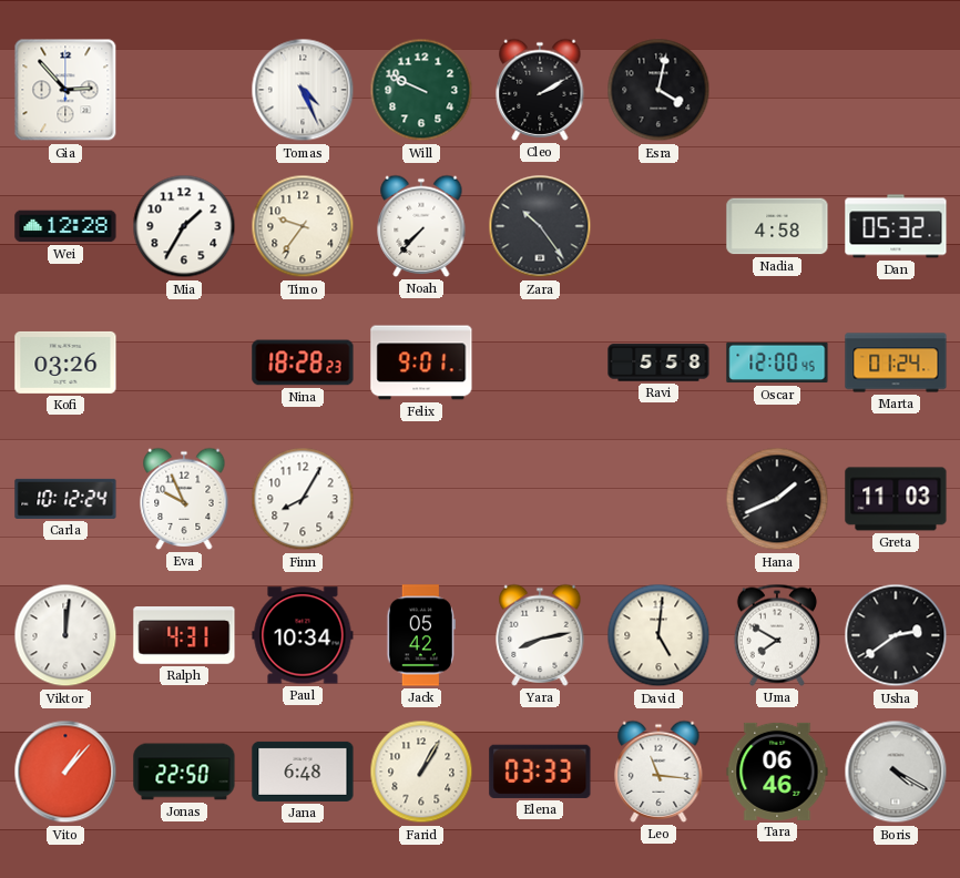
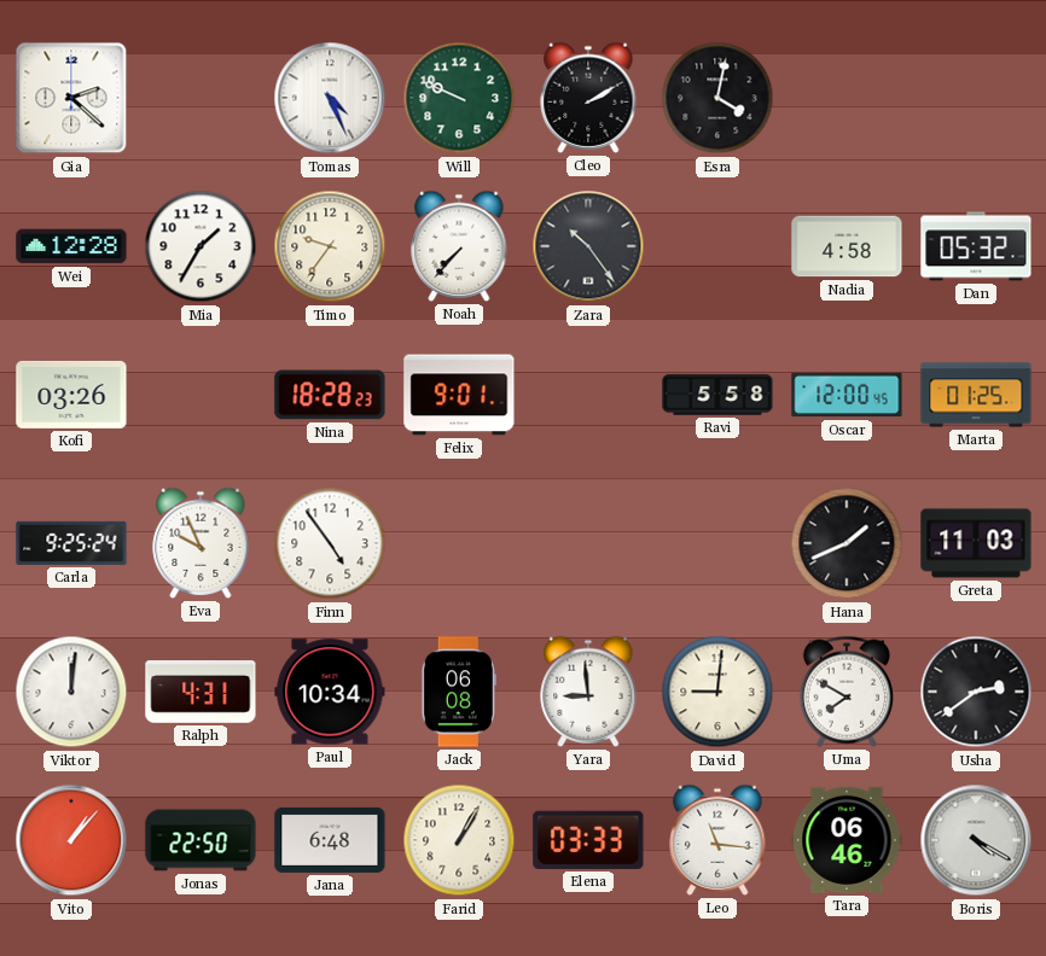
Gia: 2:53 -> 2:22 (71, 98)
Marta: 01:24 -> 01:25 (976, 395)
Carla: 10:12 -> 9:25 (71, 543)
Finn: 8:05 -> 4:54 (330, 543)
Jack: 05:42 -> 06:08 (459, 692)
Yara: 8:13 -> 8:59 (588, 692)
David: 5:01 -> 9:01 (717, 692)
